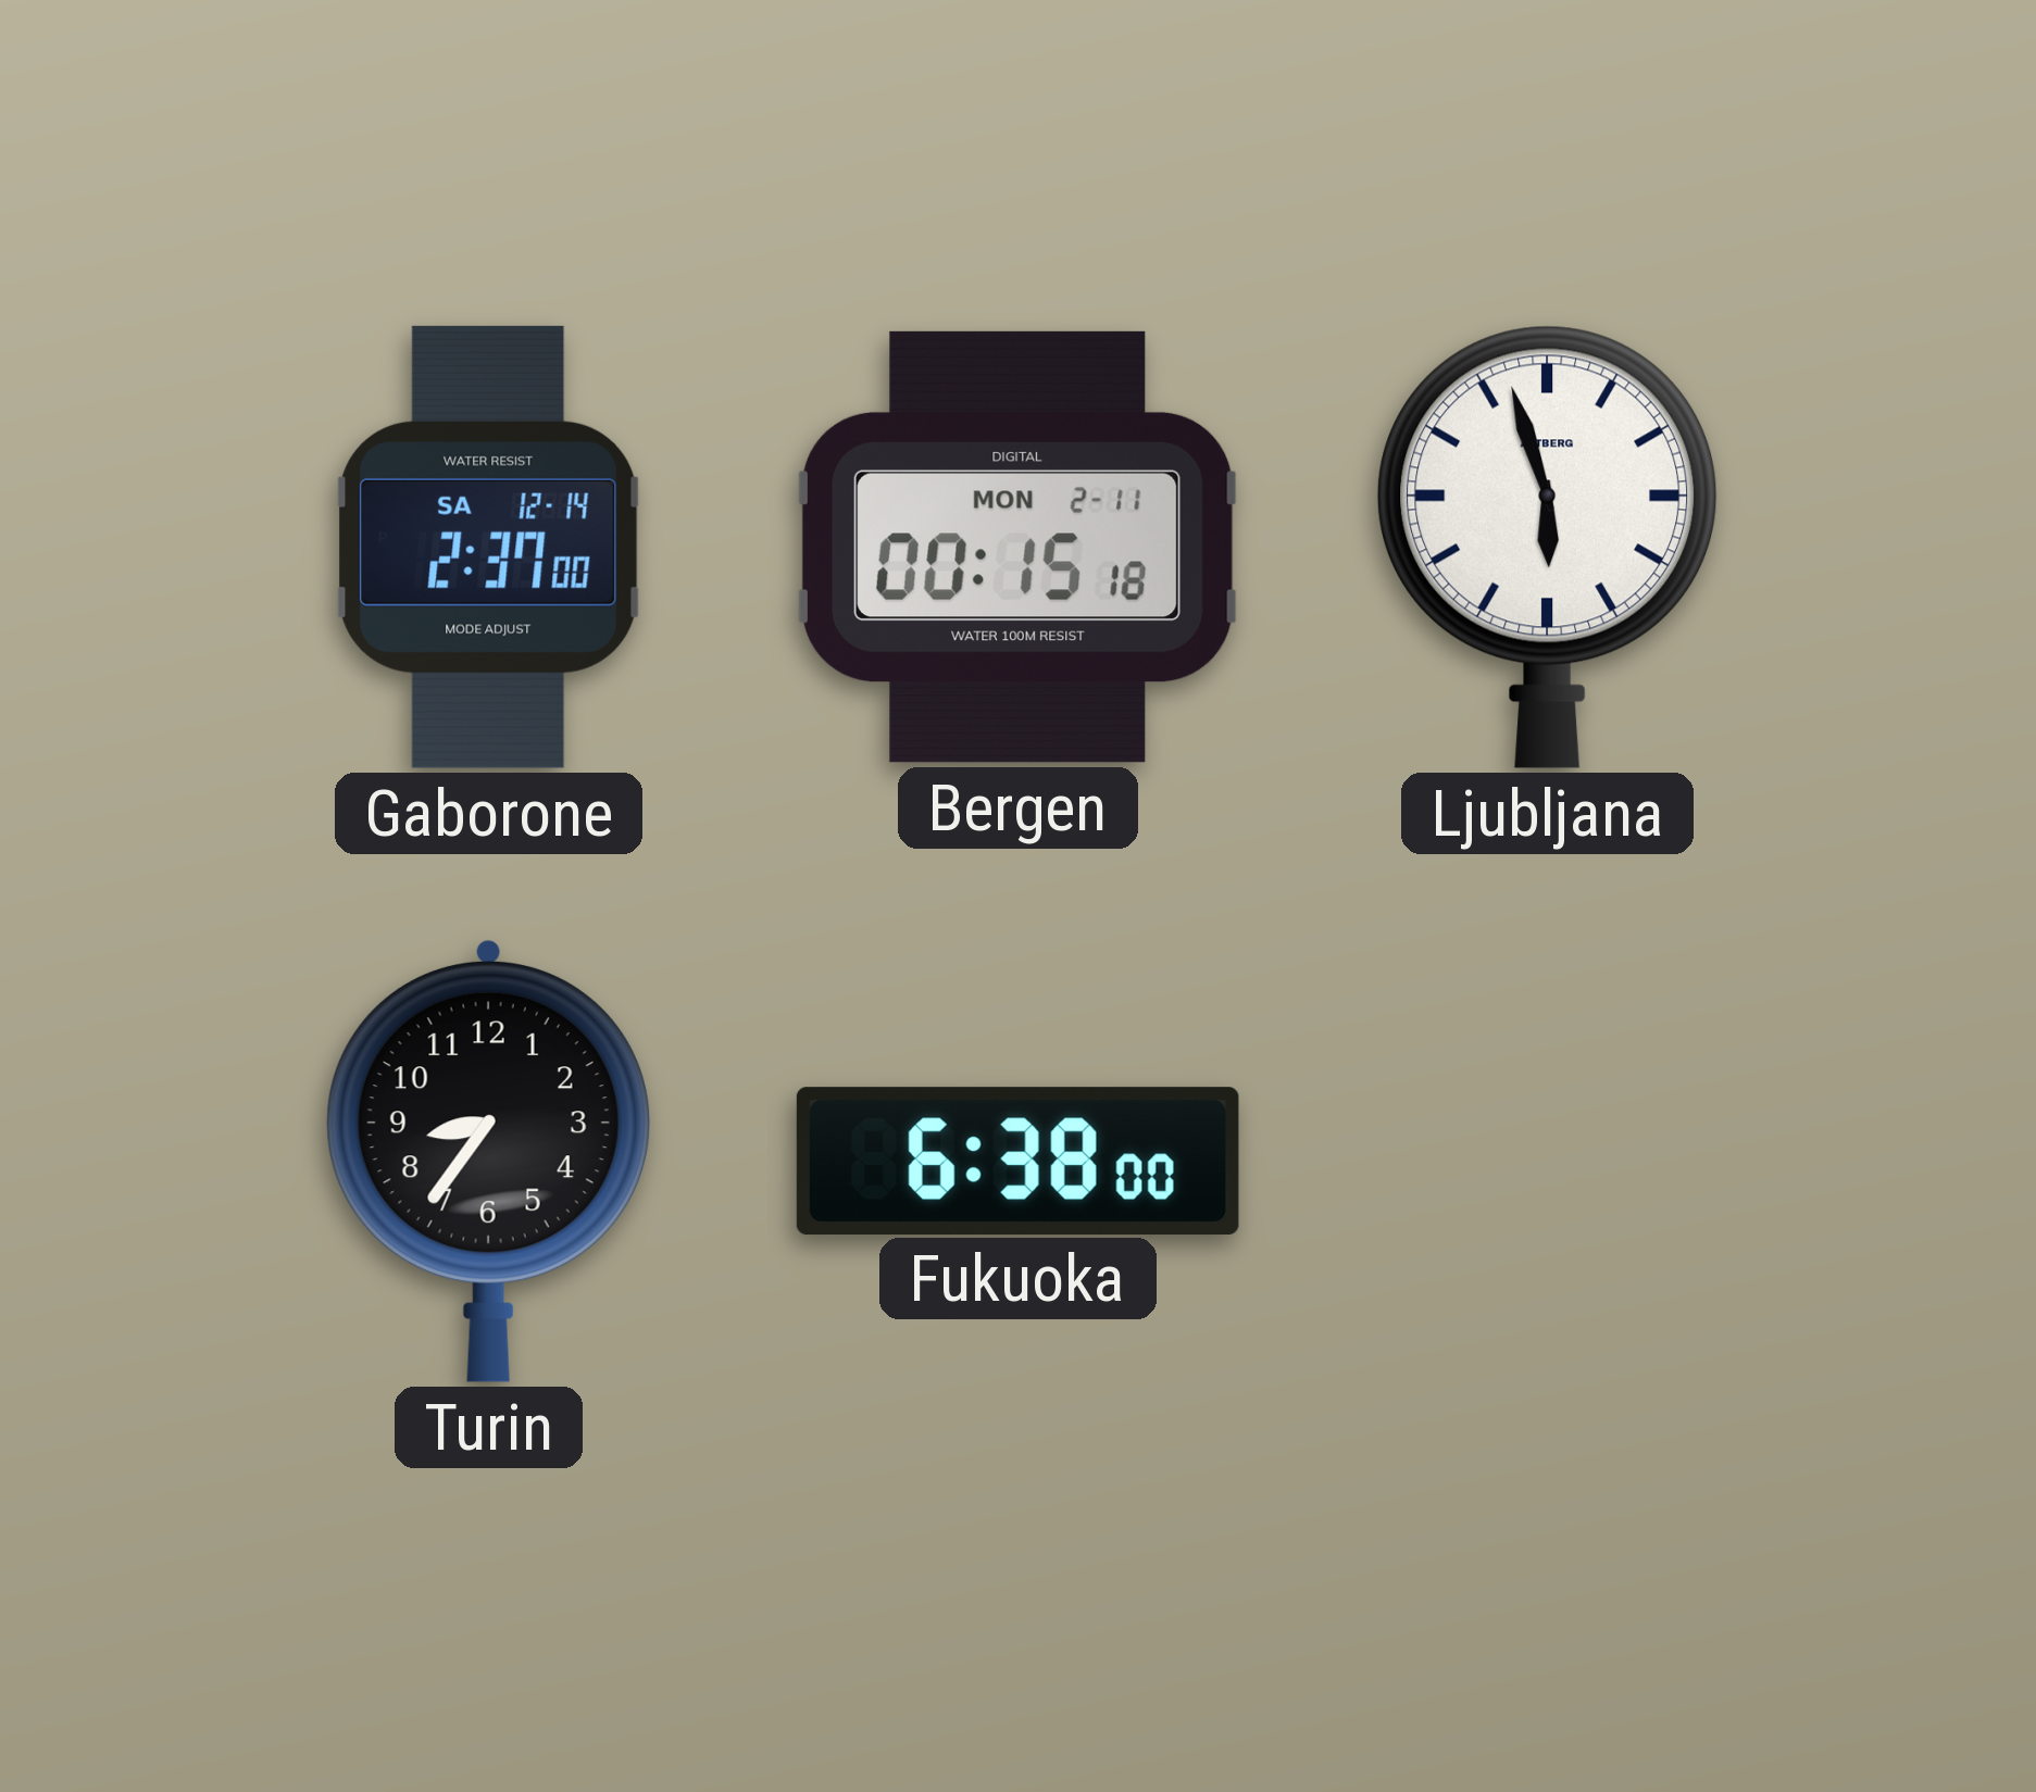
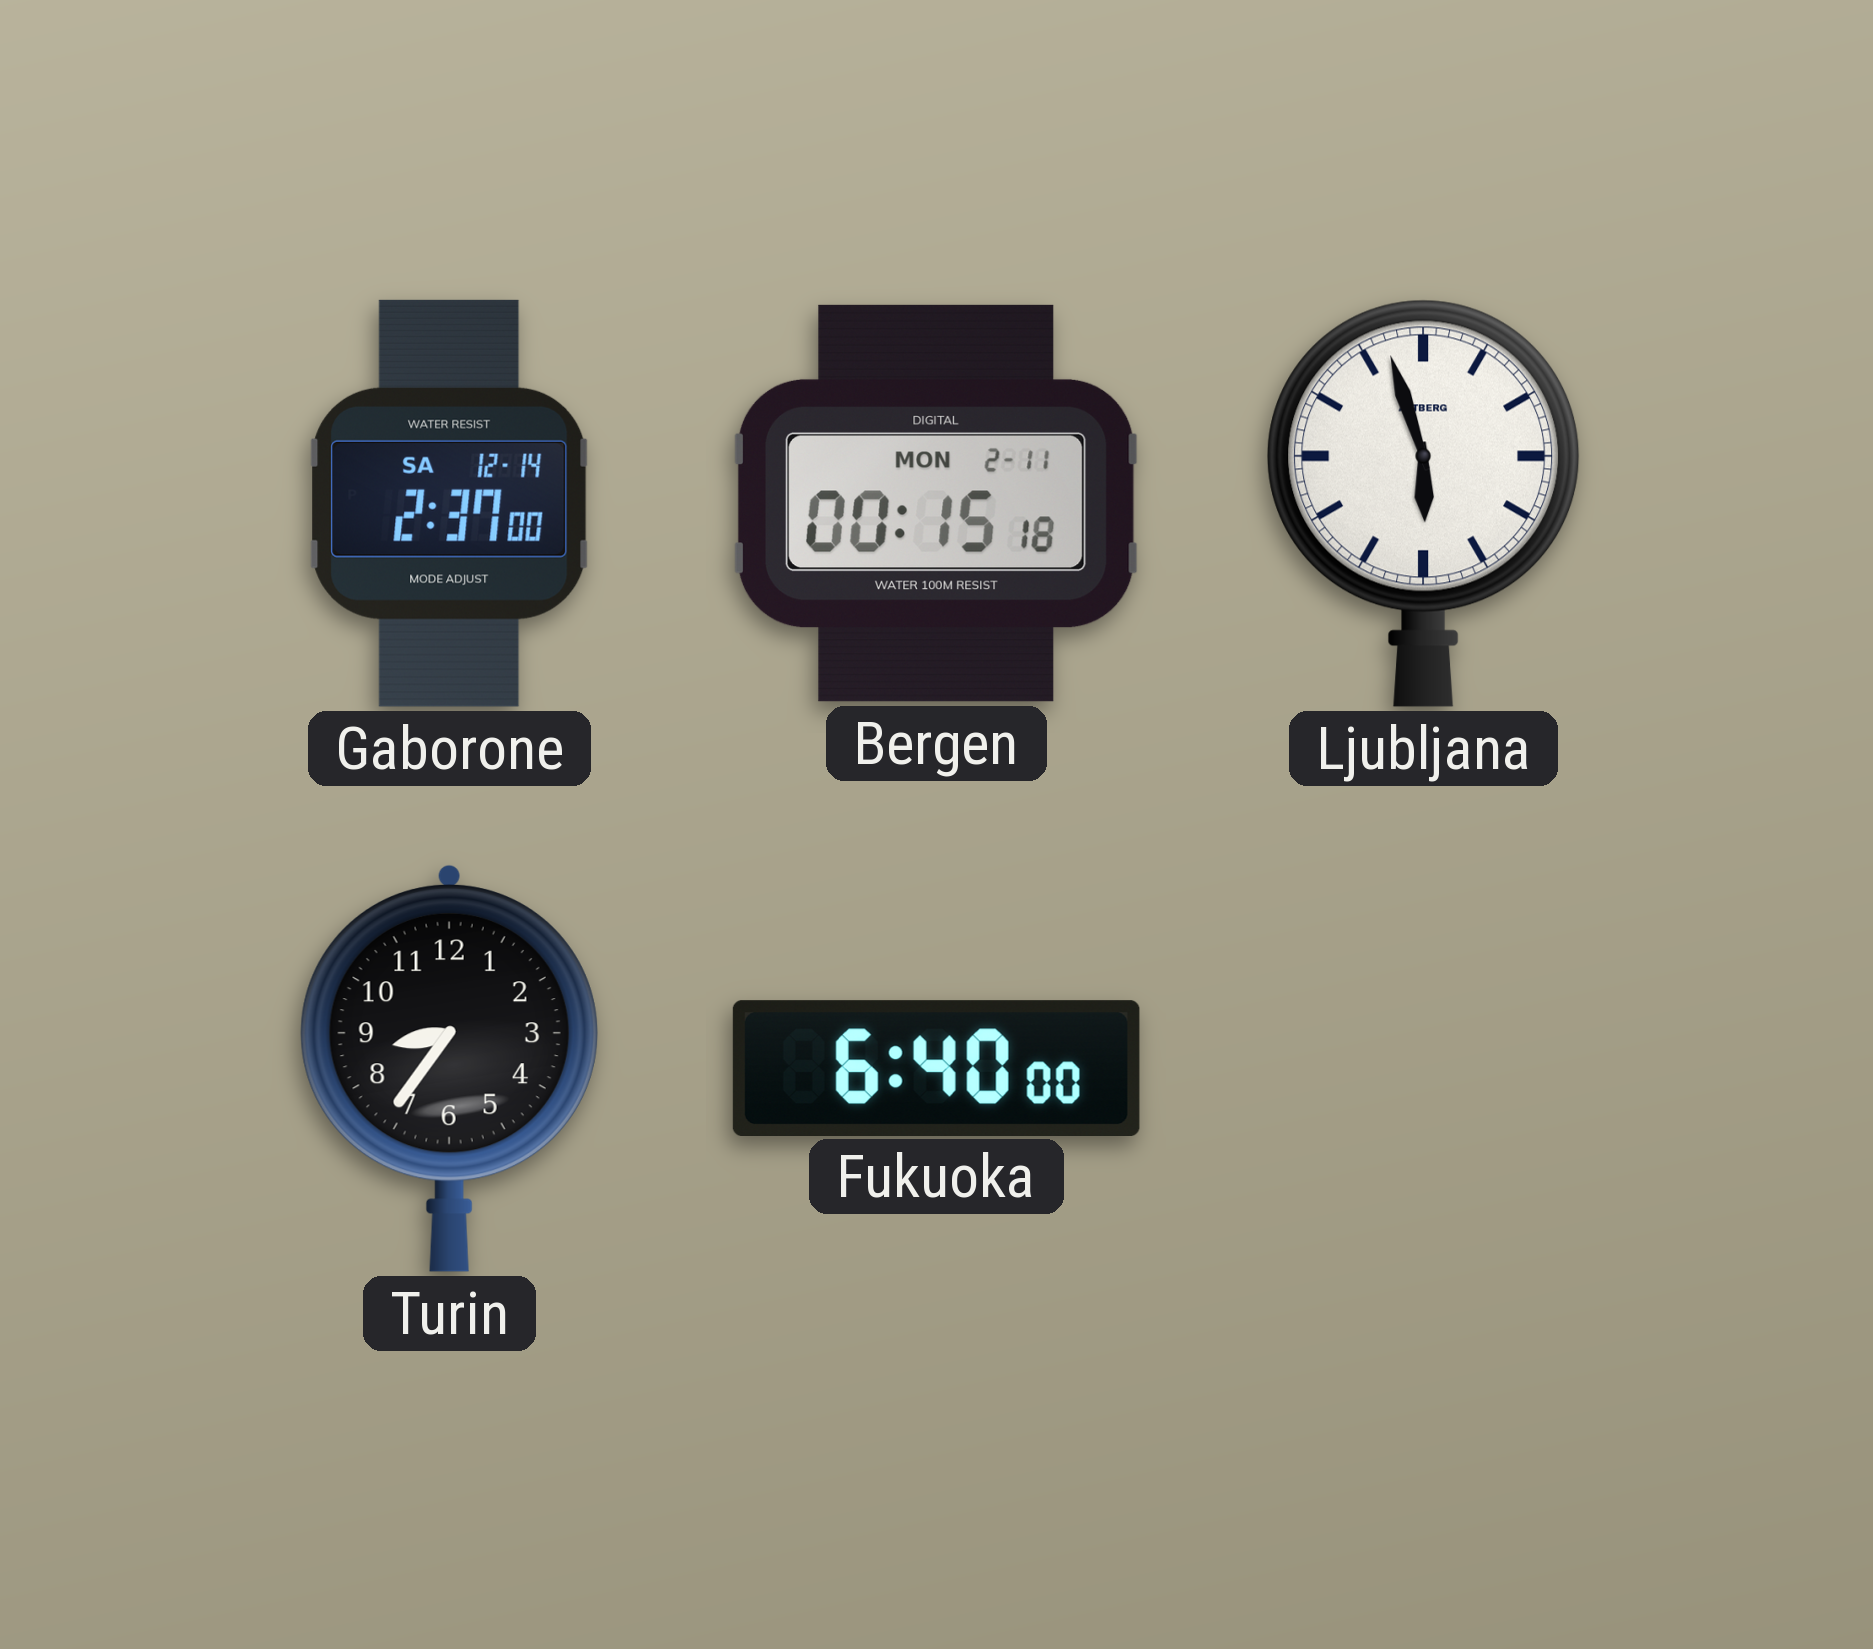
Fukuoka: 6:38 -> 6:40 (936, 1068)
